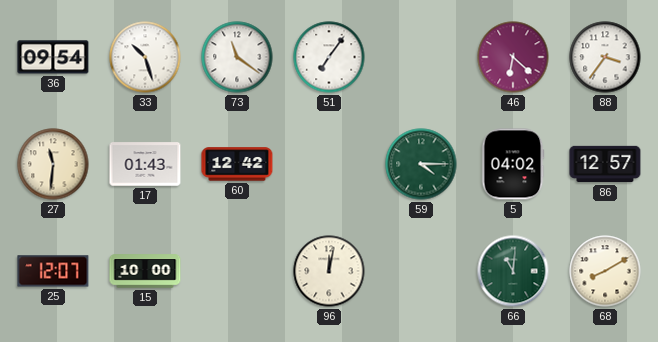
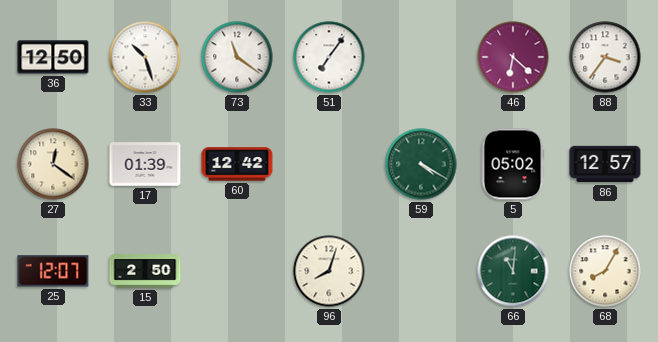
36: 09:54 -> 12:50 (53, 57)
27: 11:31 -> 12:21 (53, 164)
17: 01:43 -> 01:39 (145, 164)
59: 4:15 -> 4:20 (421, 164)
5: 04:02 -> 05:02 (513, 164)
15: 10:00 -> 2:50 (145, 271)
96: 12:02 -> 8:03 (329, 271)
68: 8:10 -> 8:05 (605, 271)
